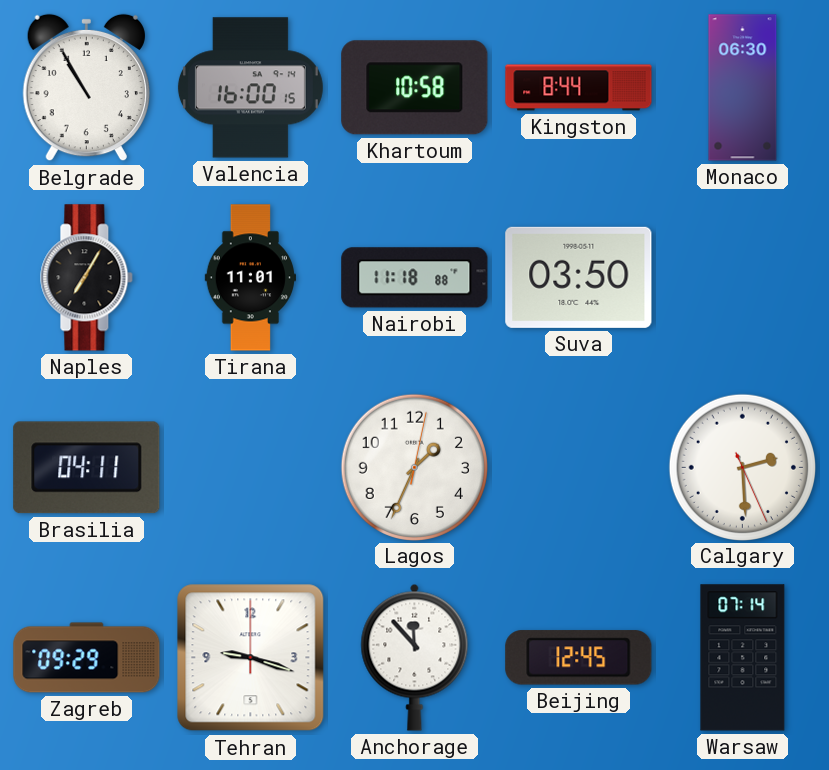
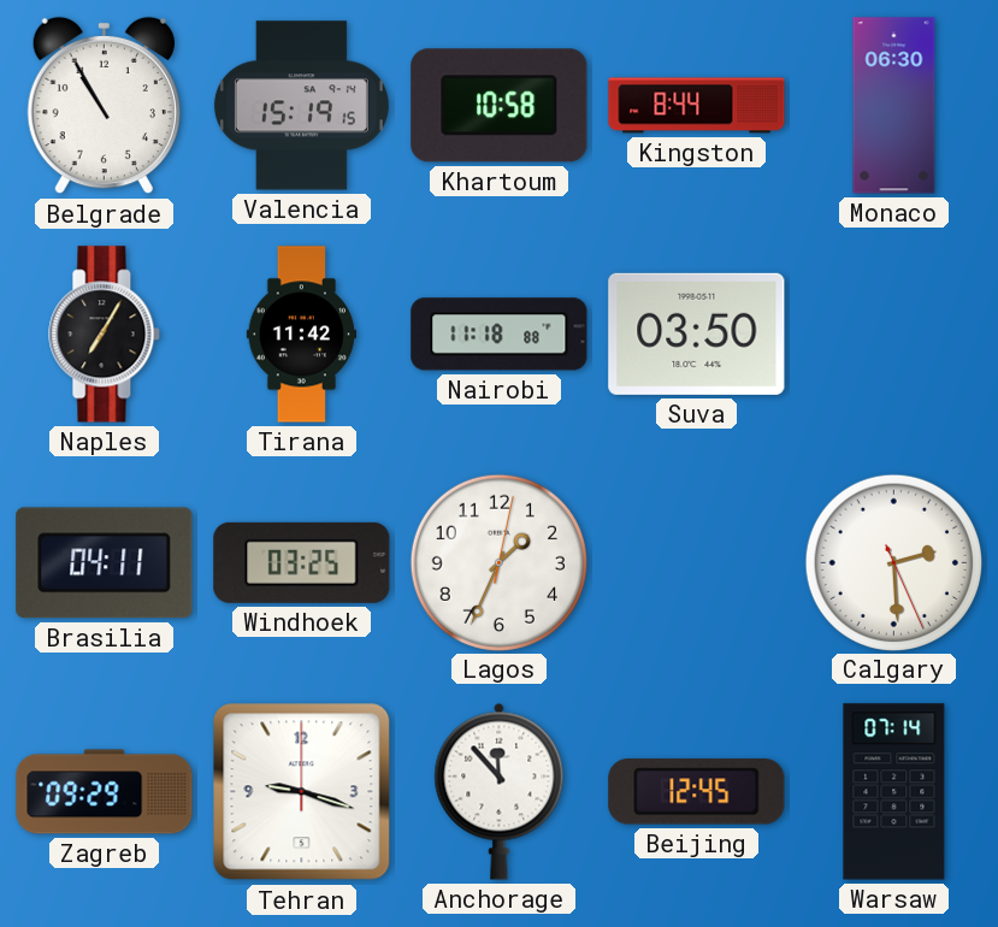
Valencia: 16:00 -> 15:19 (301, 106)
Tirana: 11:01 -> 11:42 (301, 335)
Windhoek: none -> 03:25 (302, 562)
